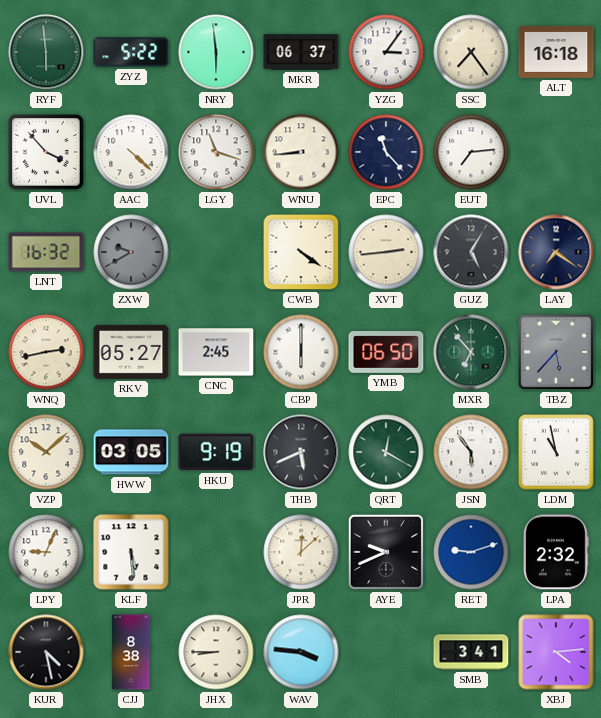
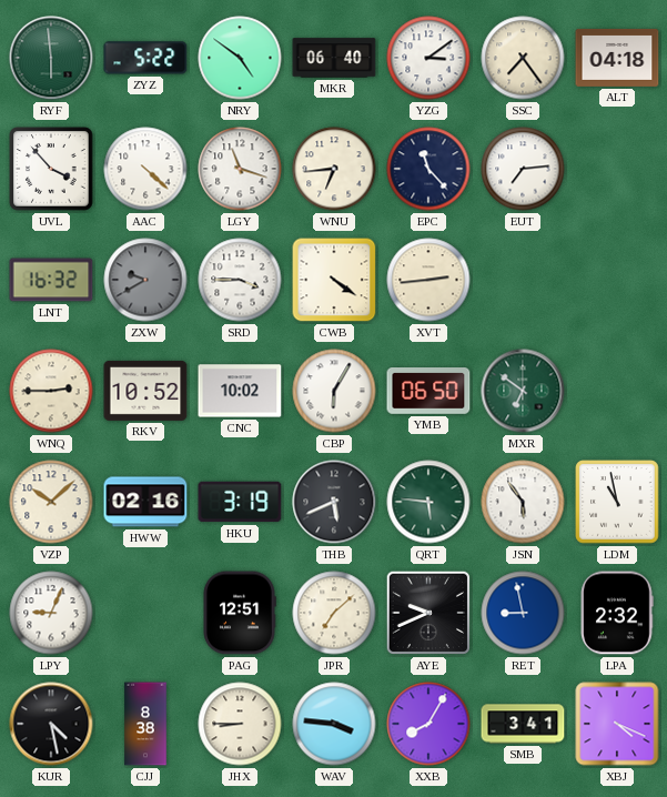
NRY: 5:59 -> 4:51 (240, 58)
MKR: 06:37 -> 06:40 (334, 58)
YZG: 3:06 -> 3:09 (428, 58)
ALT: 16:18 -> 04:18 (617, 58)
WNU: 8:44 -> 6:44 (334, 169)
SRD: none -> 3:45 (240, 280)
GUZ: 5:05 -> none (471, 252)
LAY: 7:21 -> none (556, 252)
WNQ: 2:43 -> 2:45 (51, 391)
RKV: 05:27 -> 10:52 (145, 391)
CNC: 2:45 -> 10:02 (240, 391)
CBP: 6:00 -> 6:05 (334, 391)
MXR: 6:53 -> 6:51 (523, 391)
TBZ: 5:37 -> none (556, 352)
HWW: 03:05 -> 02:16 (145, 502)
HKU: 9:19 -> 3:19 (240, 502)
QRT: 12:20 -> 5:46 (428, 502)
KLF: 5:29 -> none (131, 552)
PAG: none -> 12:51 (240, 613)
JPR: 12:08 -> 7:08 (334, 613)
RET: 9:12 -> 8:58 (523, 613)
XXB: none -> 8:05 (428, 724)
XBJ: 4:14 -> 4:19 (617, 724)
